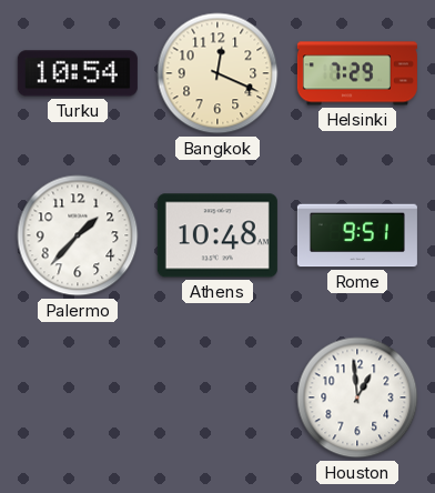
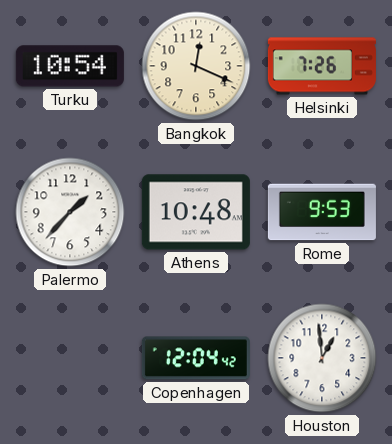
Helsinki: 7:29 -> 7:26 (322, 66)
Rome: 9:51 -> 9:53 (322, 212)
Copenhagen: none -> 12:04 (196, 358)
